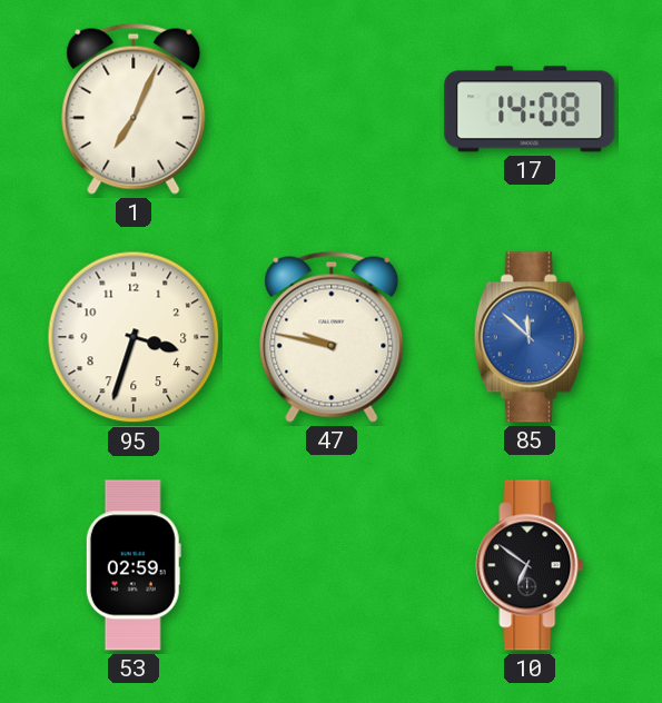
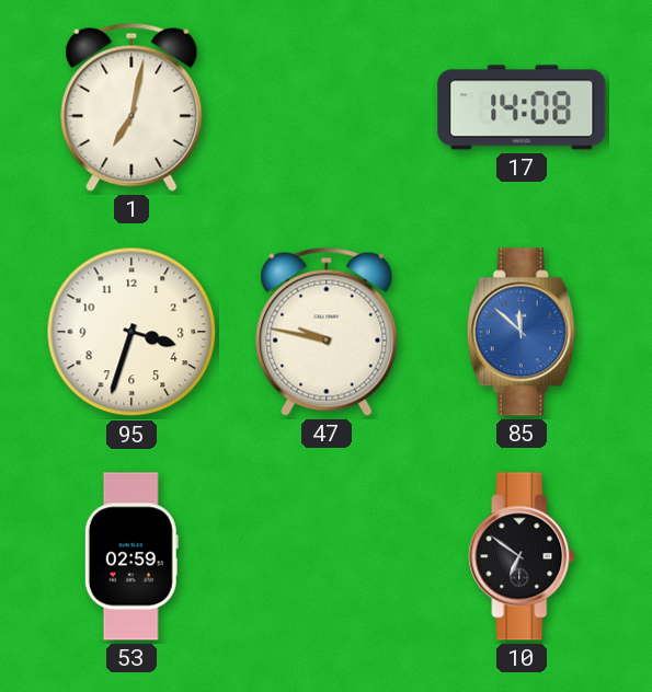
1: 7:04 -> 7:02 (131, 107)
